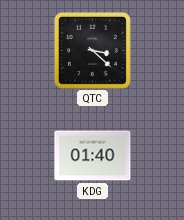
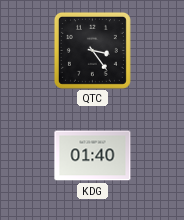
QTC: 3:22 -> 3:24 (92, 50)
